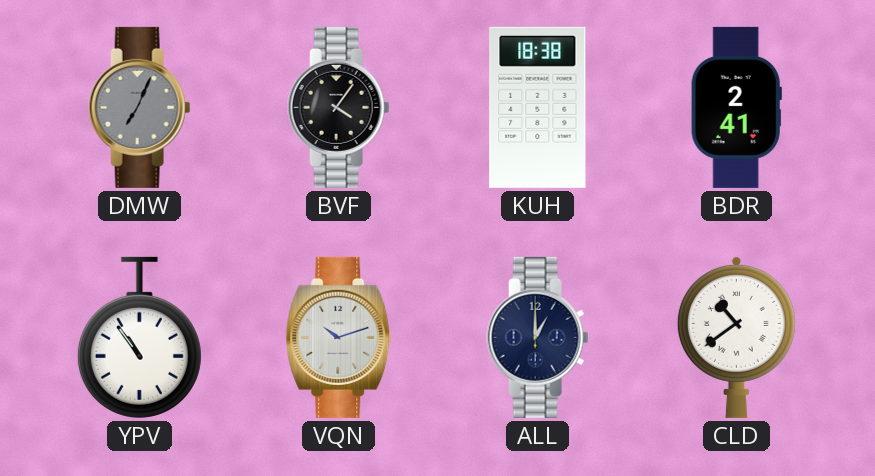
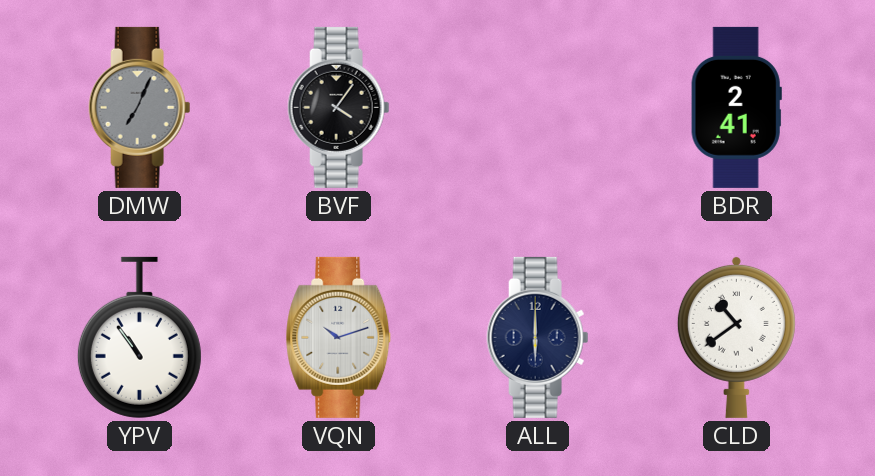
KUH: 18:38 -> none (538, 107)
ALL: 1:00 -> 6:00 (538, 337)
